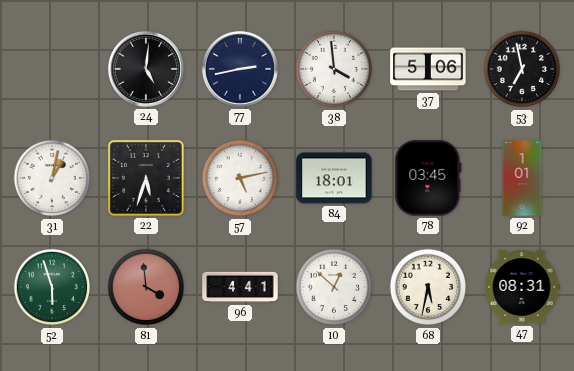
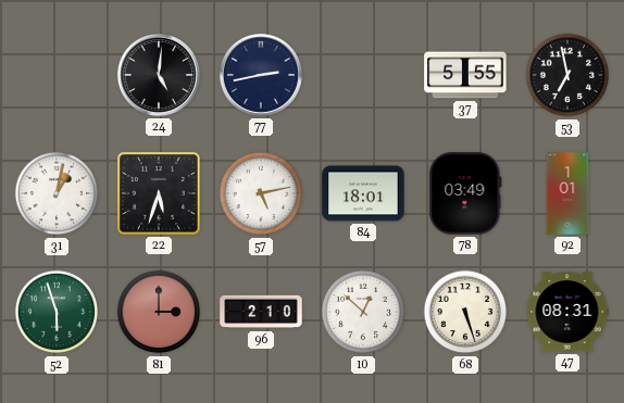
38: 3:59 -> none (334, 69)
37: 5:06 -> 5:55 (465, 75)
78: 03:45 -> 03:49 (465, 193)
81: 3:59 -> 3:00 (159, 312)
96: 4:41 -> 2:10 (261, 312)
68: 5:32 -> 5:27 (465, 312)
